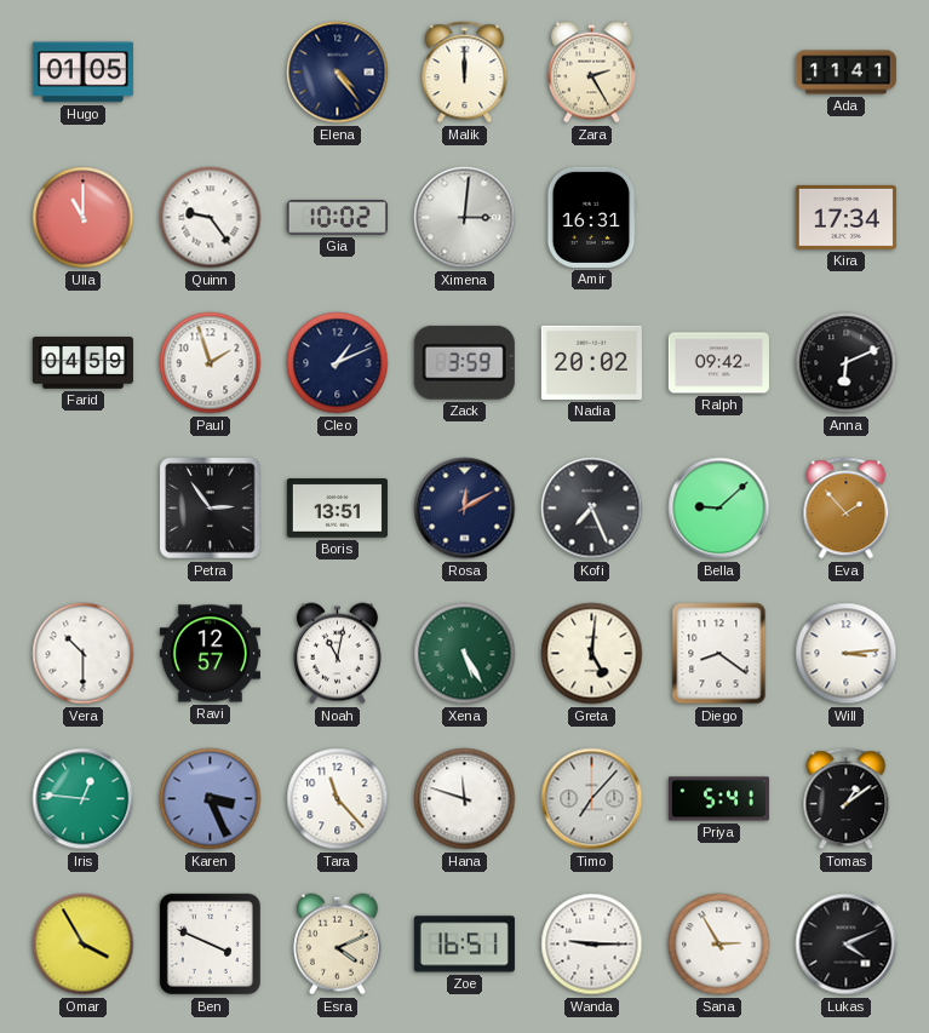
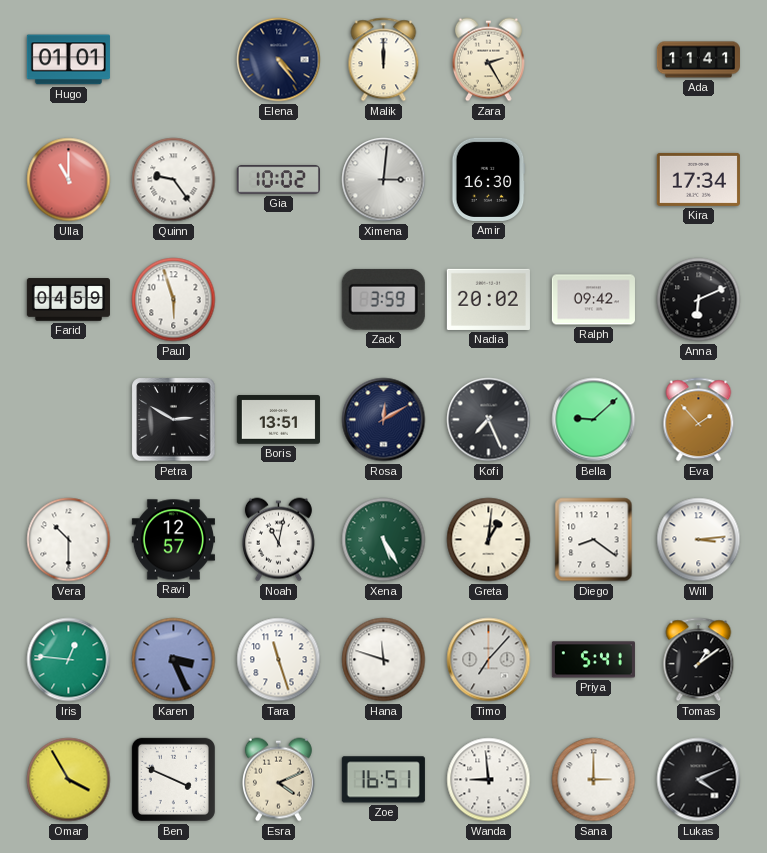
Hugo: 01:05 -> 01:01 (68, 60)
Amir: 16:31 -> 16:30 (488, 179)
Paul: 1:57 -> 5:57 (174, 300)
Cleo: 1:11 -> none (338, 363)
Petra: 2:54 -> 2:50 (174, 420)
Greta: 5:01 -> 1:01 (489, 540)
Tara: 11:23 -> 11:27 (279, 660)
Wanda: 9:15 -> 8:59 (489, 780)
Sana: 2:55 -> 3:00 (594, 780)
